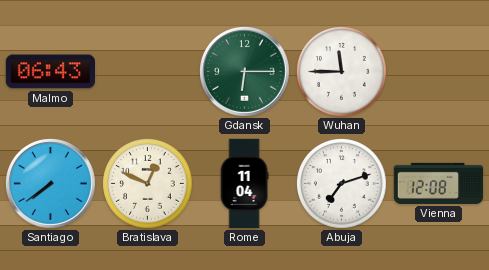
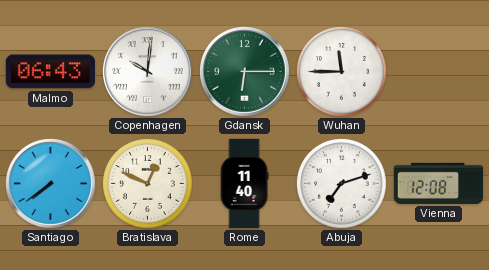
Copenhagen: none -> 10:01 (148, 72)
Rome: 11:04 -> 11:40 (244, 184)
